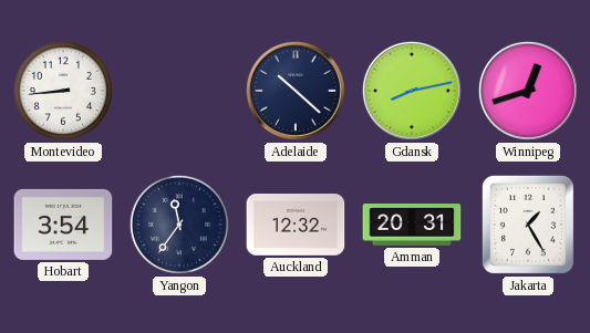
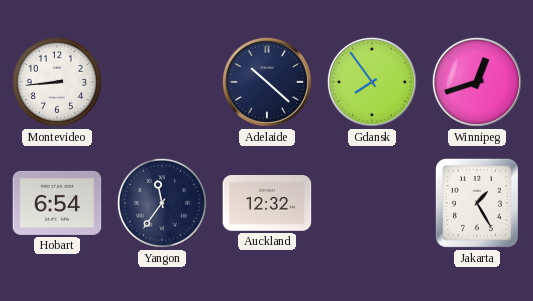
Gdansk: 8:13 -> 7:54 (372, 82)
Hobart: 3:54 -> 6:54 (57, 203)
Amman: 20:31 -> none (412, 225)
